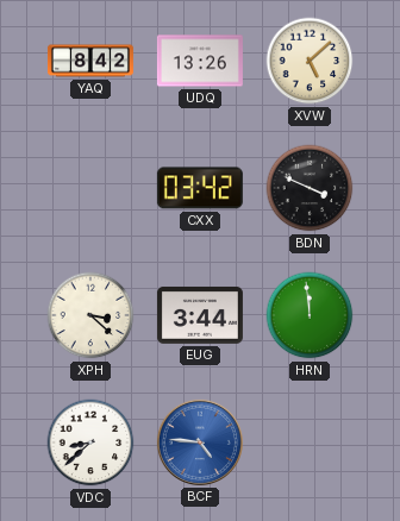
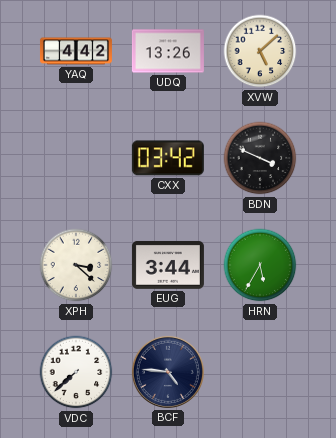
YAQ: 8:42 -> 4:42 (76, 51)
HRN: 11:59 -> 5:35 (260, 265)
VDC: 8:38 -> 7:38 (76, 372)
BCF dial: blue -> navy (168, 372)
